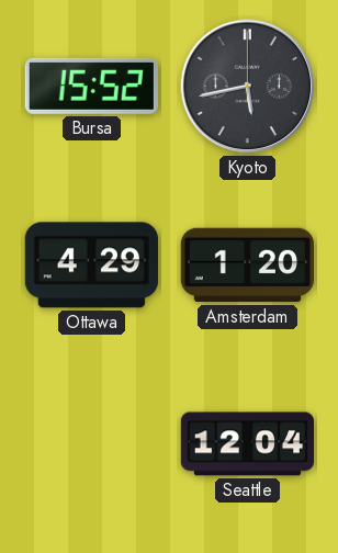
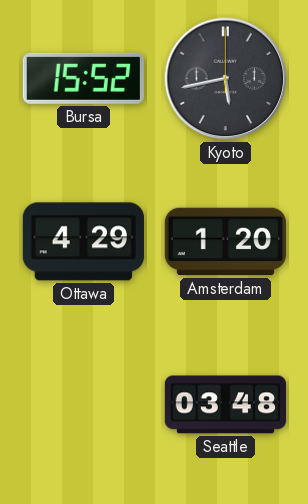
Seattle: 12:04 -> 03:48 (225, 405)
